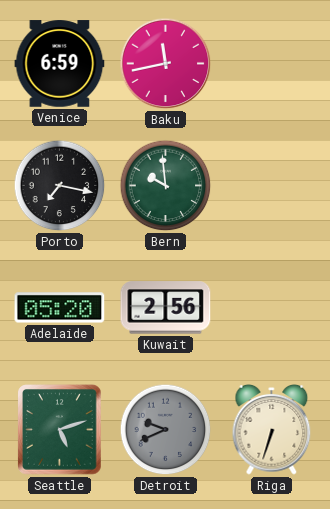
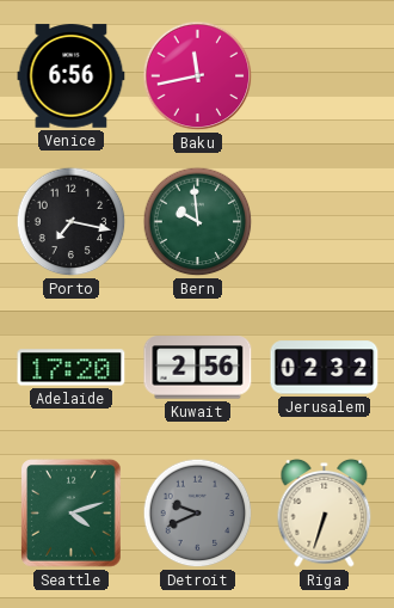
Venice: 6:59 -> 6:56 (72, 76)
Adelaide: 05:20 -> 17:20 (72, 368)
Jerusalem: none -> 02:32 (325, 368)
Seattle: 5:12 -> 4:12 (72, 514)
